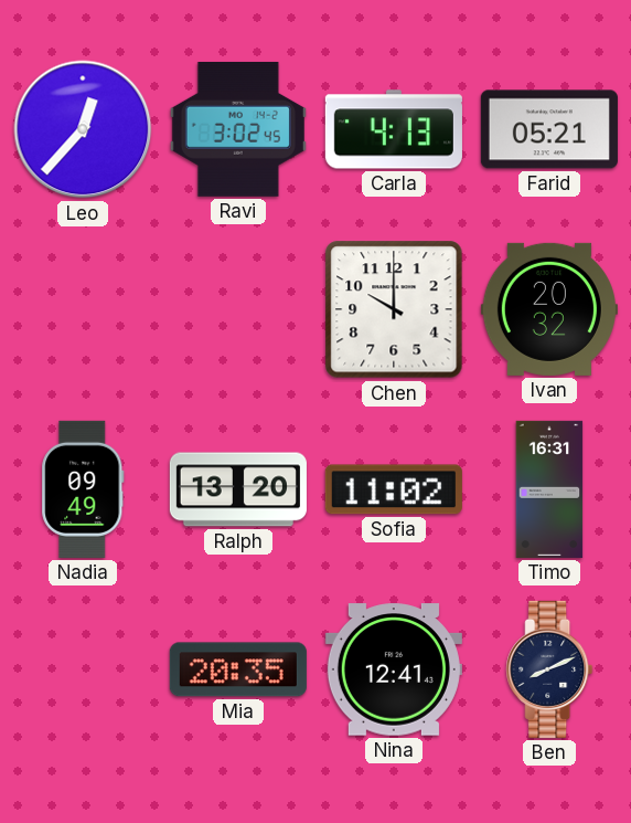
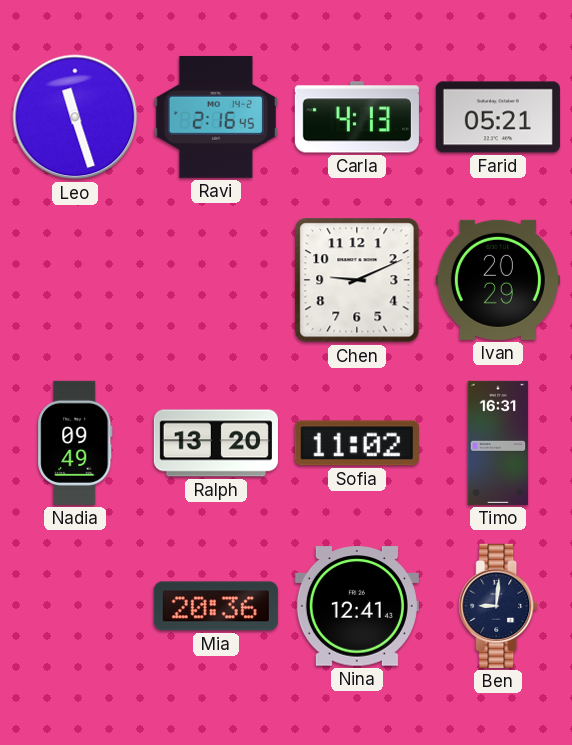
Leo: 12:37 -> 11:27 (75, 117)
Ravi: 3:02 -> 2:16 (216, 117)
Chen: 10:00 -> 9:11 (357, 280)
Ivan: 20:32 -> 20:29 (498, 280)
Mia: 20:35 -> 20:36 (216, 606)
Ben: 8:11 -> 9:01 (498, 606)
